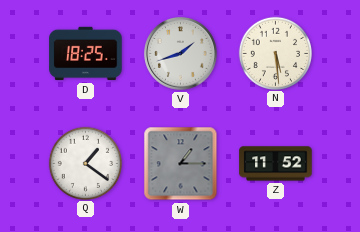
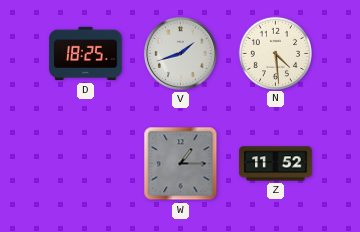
N: 5:29 -> 4:29 (275, 53)
Q: 1:21 -> none (85, 163)
